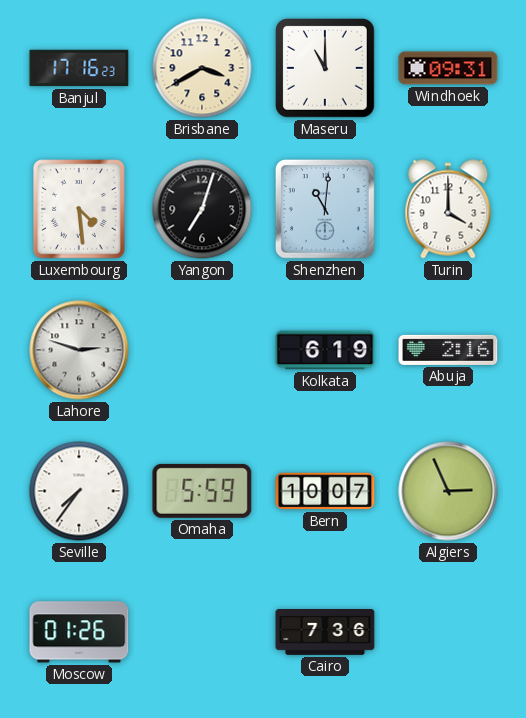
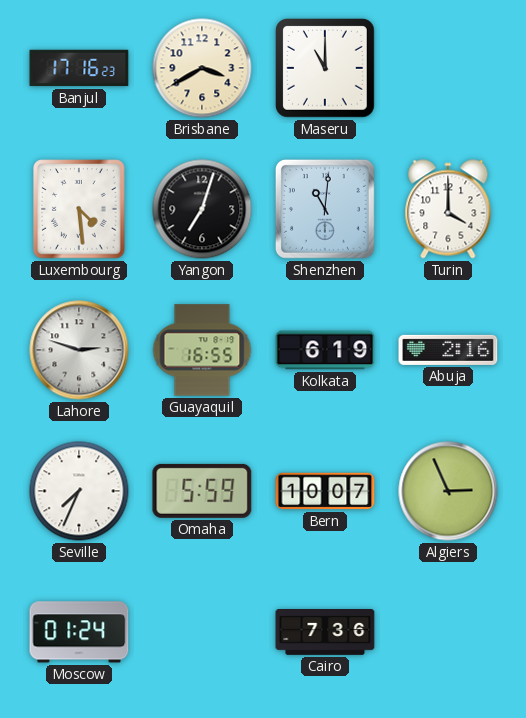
Windhoek: 09:31 -> none (448, 68)
Guayaquil: none -> 16:55 (202, 350)
Seville: 7:36 -> 7:34 (79, 491)
Moscow: 01:26 -> 01:24 (79, 632)
